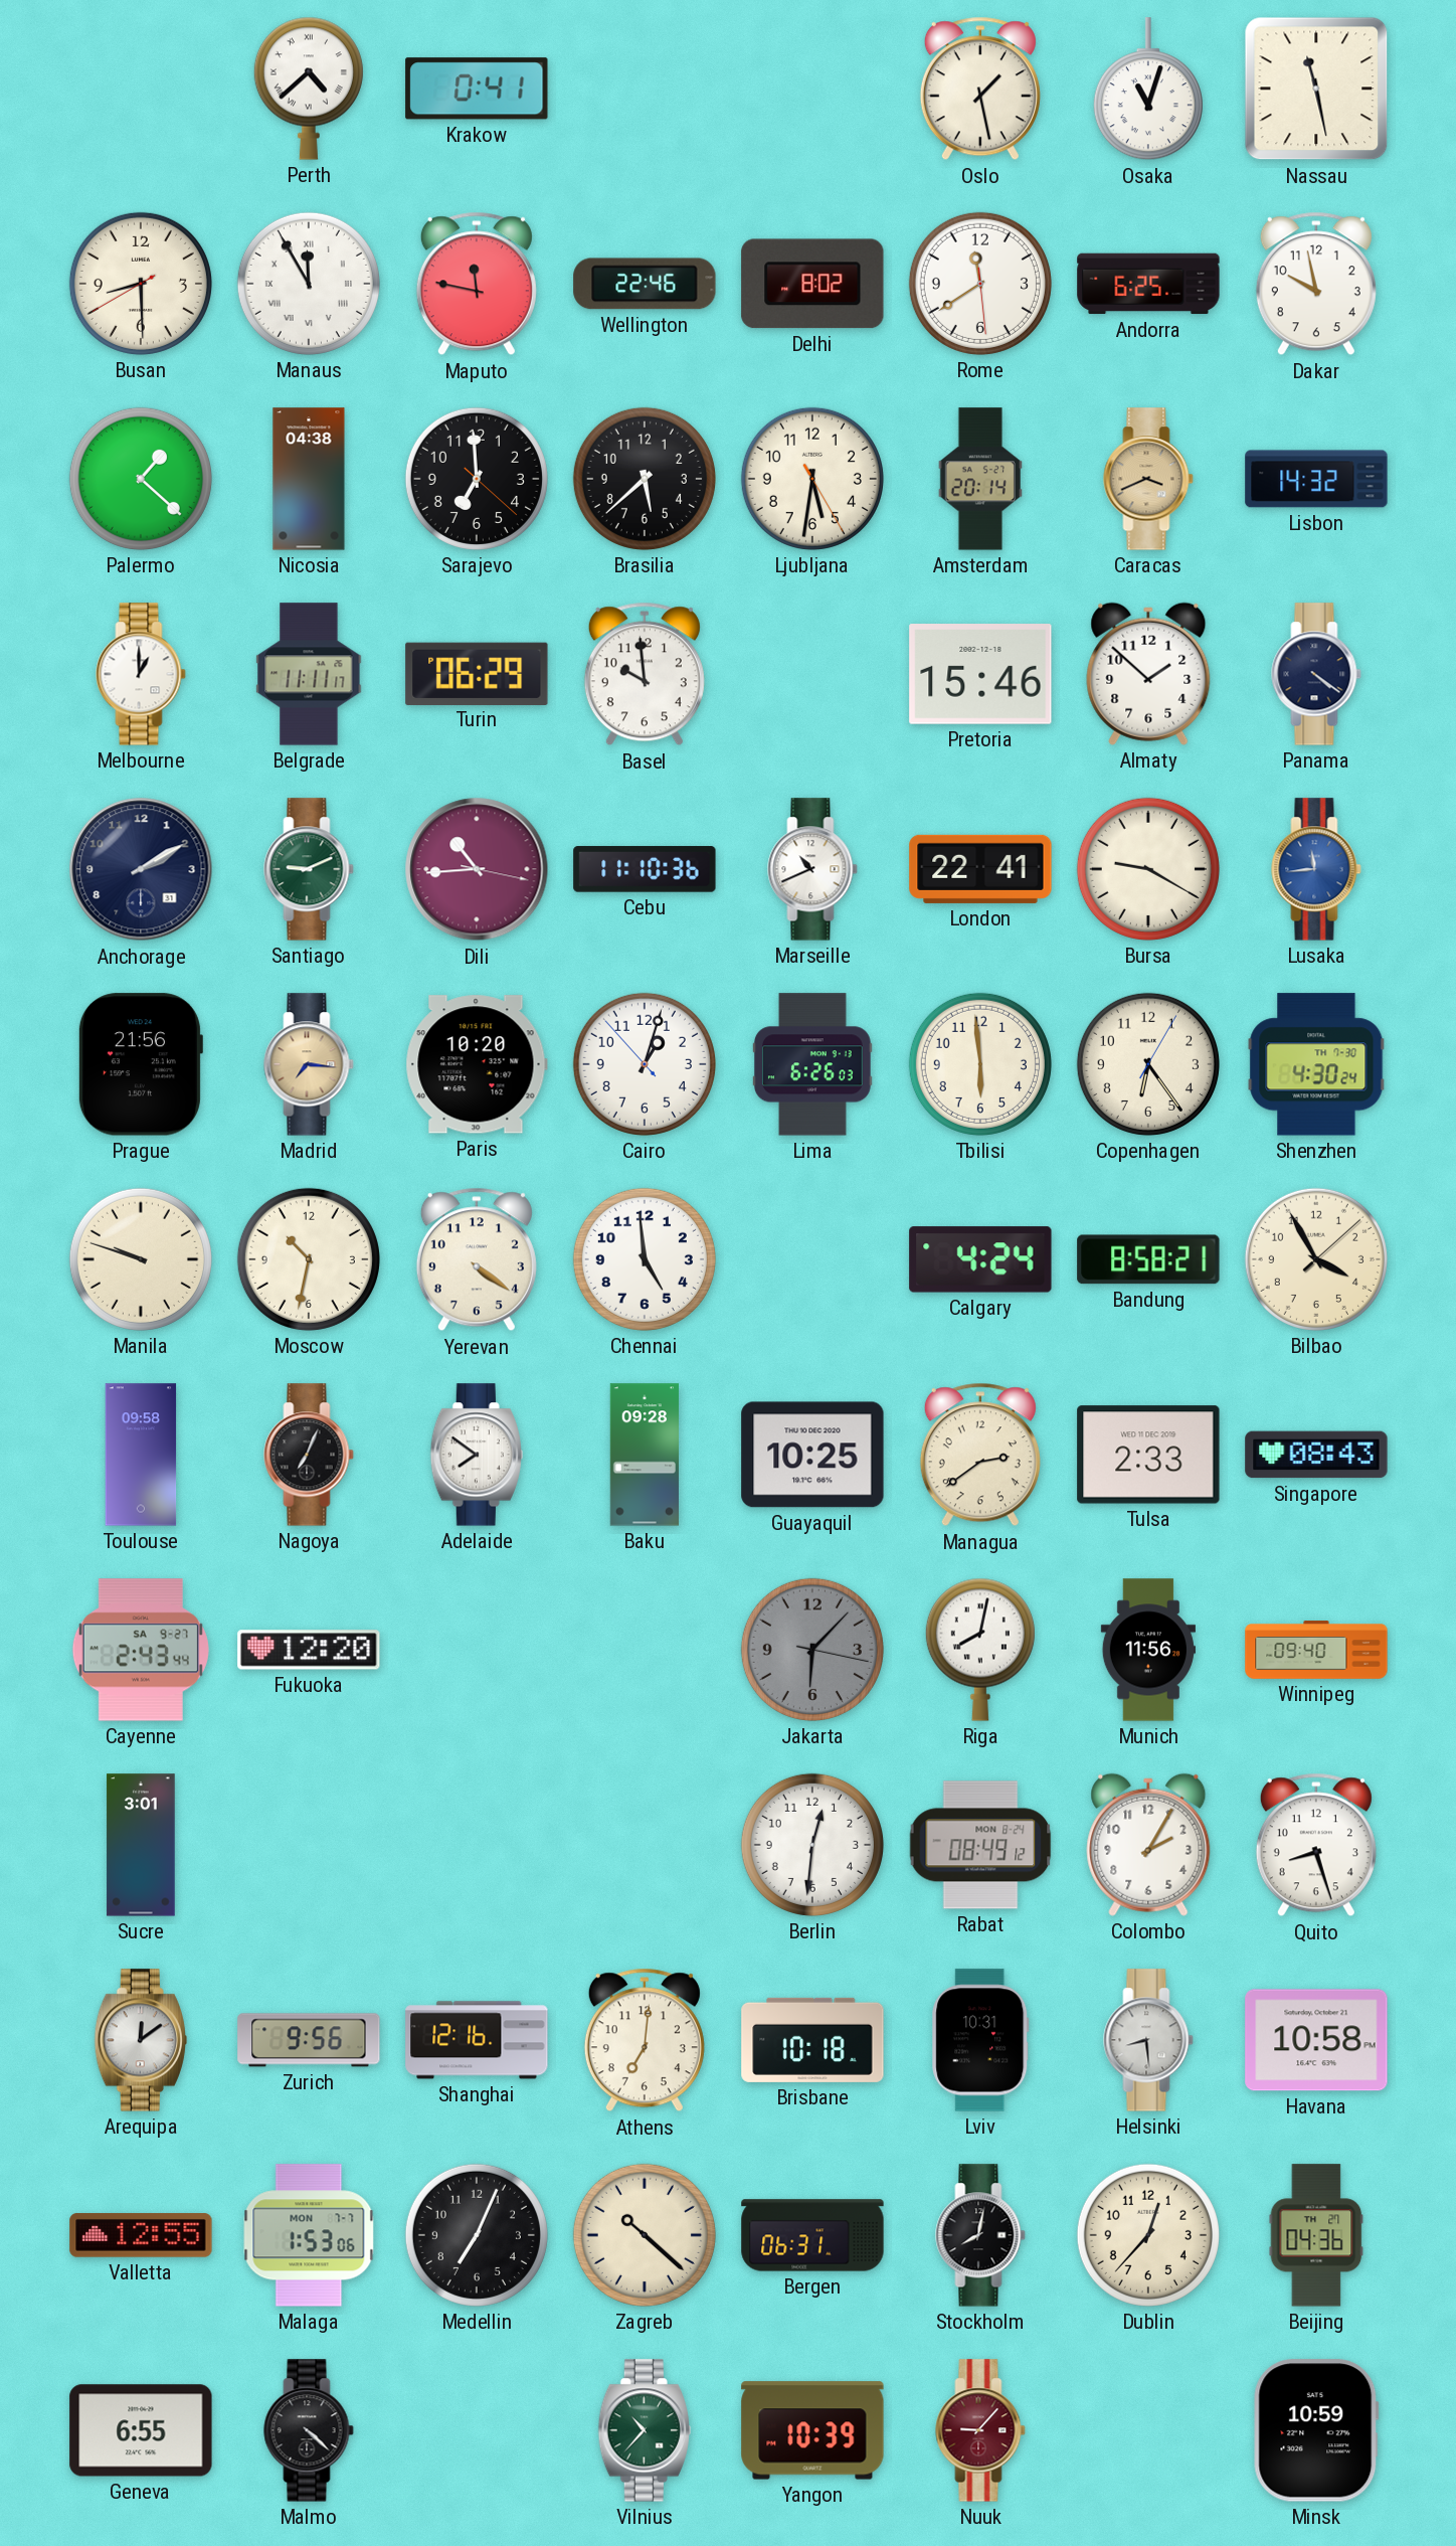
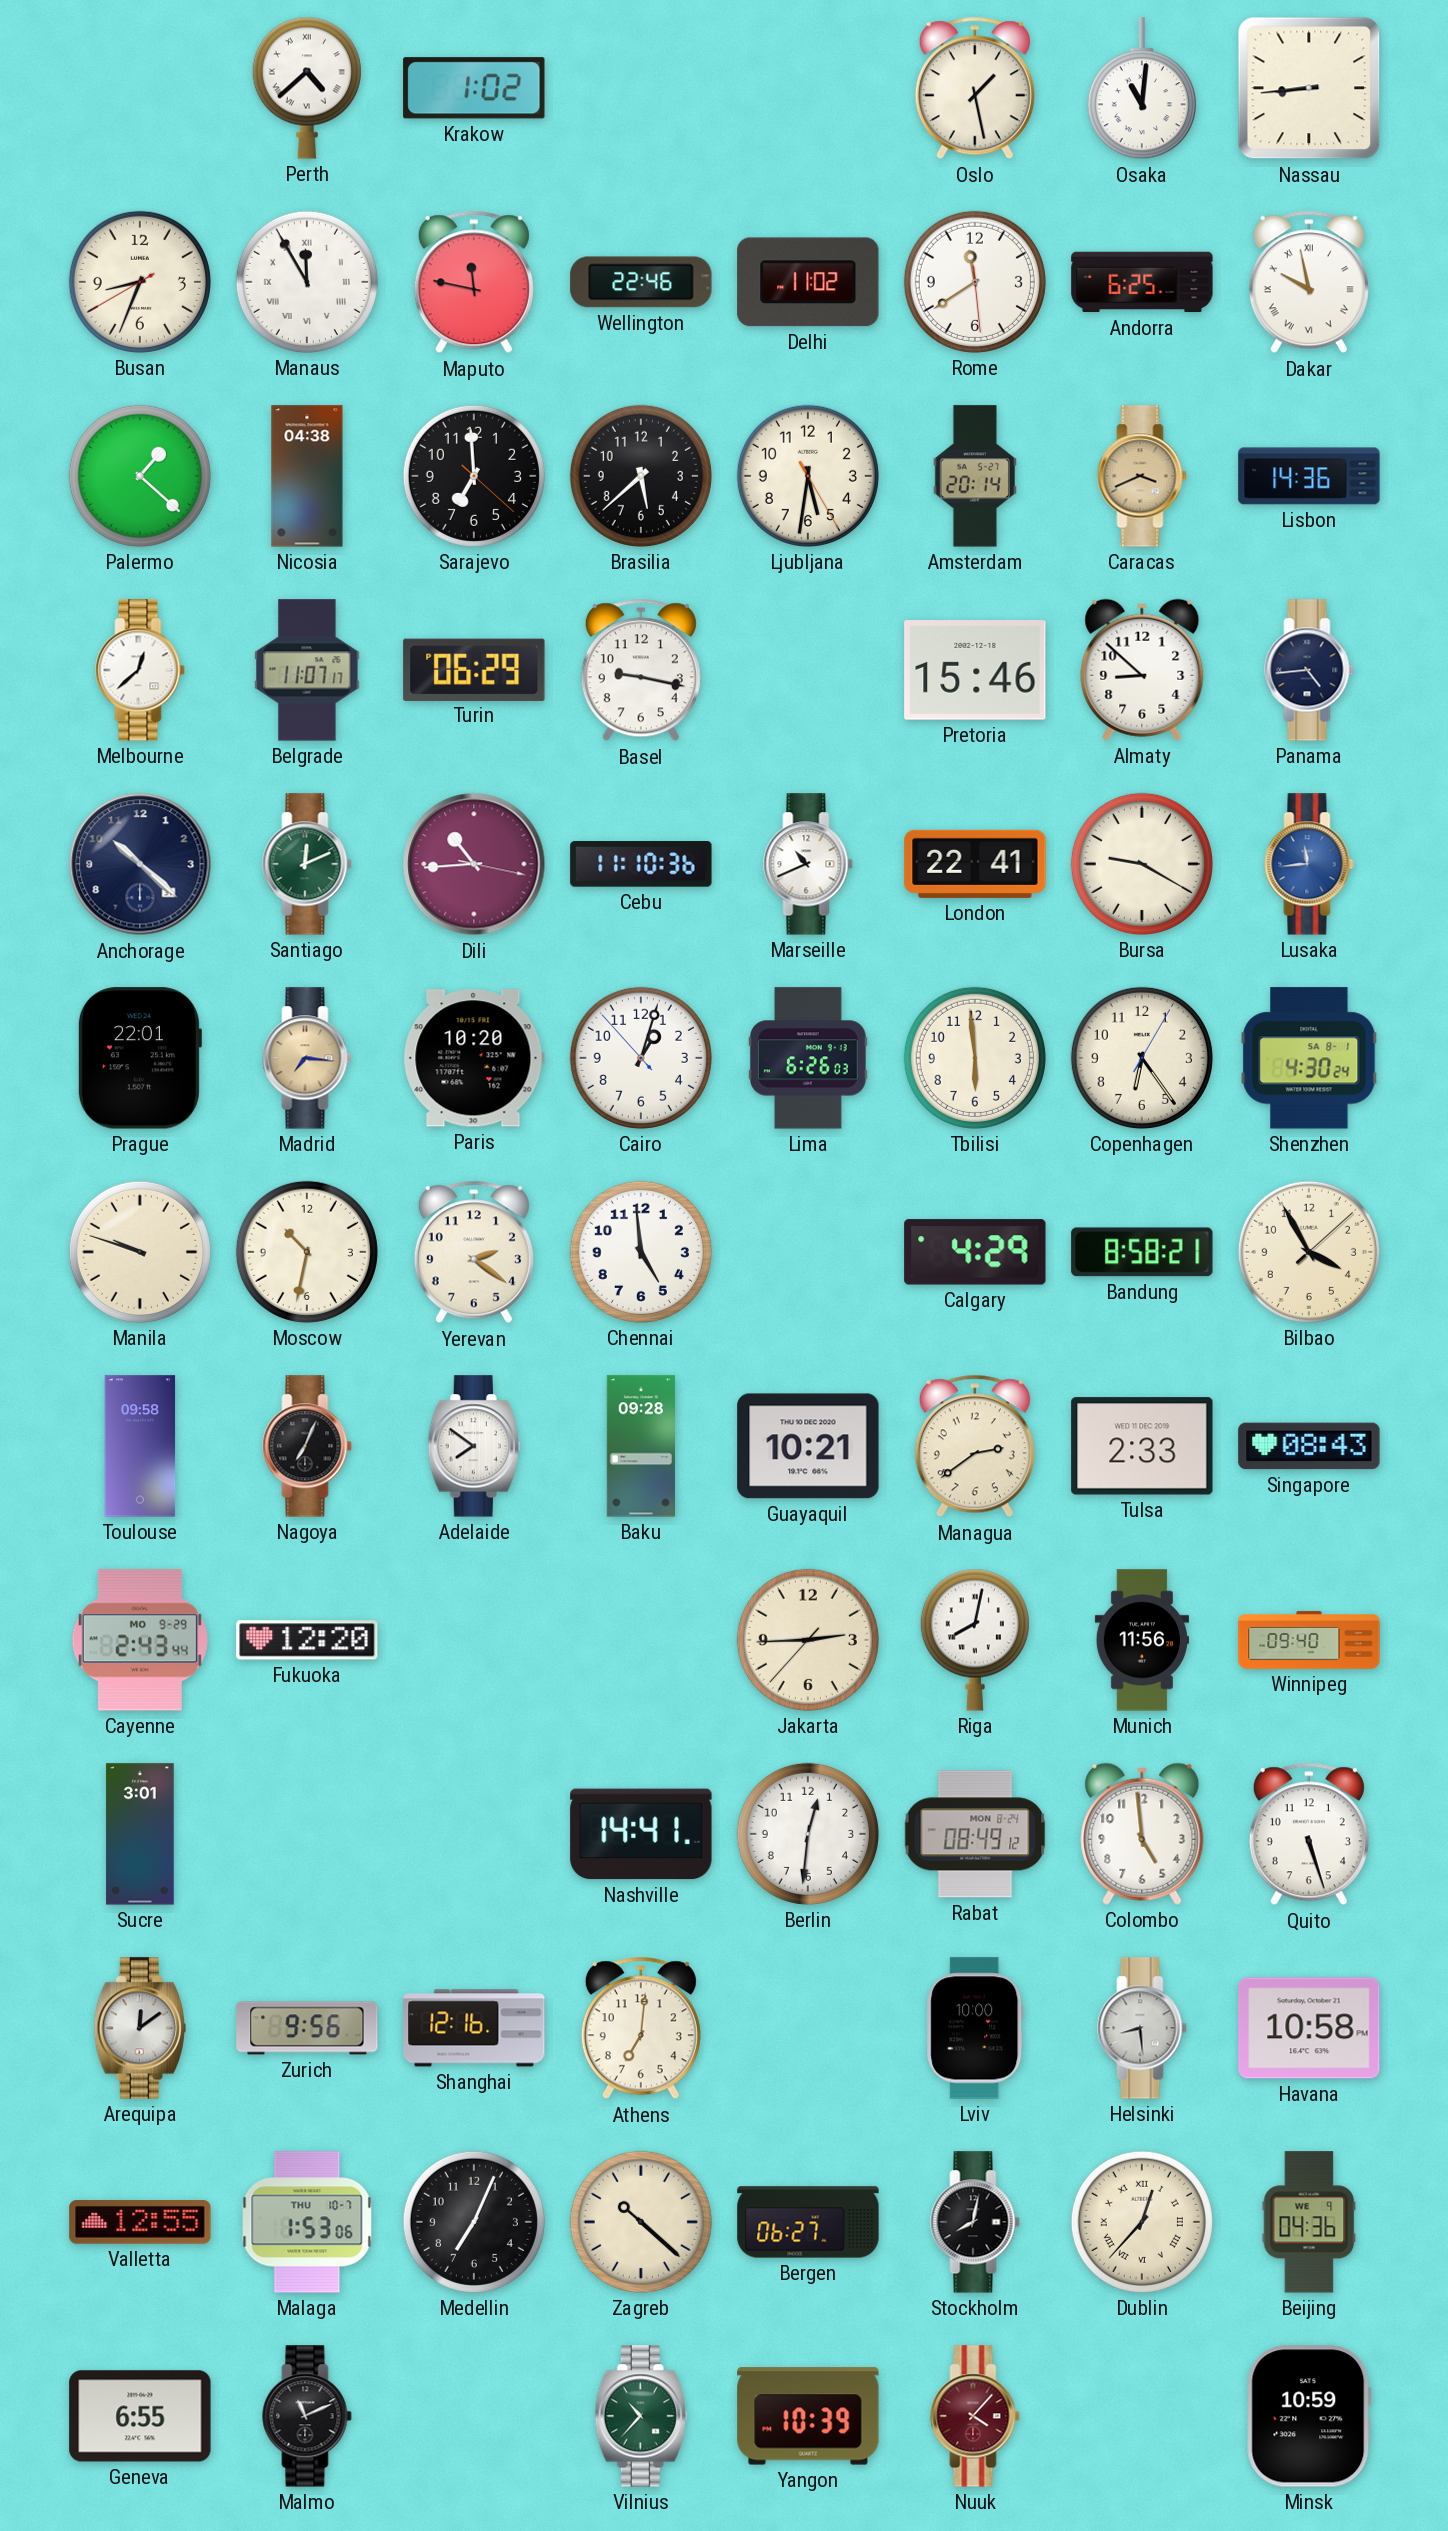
Krakow: 0:41 -> 1:02 (474, 88)
Osaka: 11:03 -> 11:01 (1142, 89)
Nassau: 11:28 -> 8:44 (1309, 88)
Busan: 8:29 -> 8:33 (140, 282)
Delhi: 8:02 -> 11:02 (808, 282)
Dakar numerals: Arabic -> Roman (1309, 282)
Lisbon: 14:32 -> 14:36 (1309, 476)
Melbourne: 1:00 -> 12:38 (140, 670)
Belgrade: 11:11 -> 11:07 (307, 670)
Basel: 9:59 -> 9:17 (641, 670)
Almaty: 1:52 -> 8:52 (1142, 670)
Panama: 4:21 -> 4:44 (1309, 670)
Anchorage: 2:10 -> 10:22 (140, 864)
Santiago: 9:11 -> 12:11 (307, 864)
Prague: 21:56 -> 22:01 (139, 1058)
Shenzhen date: TH 7-30 -> SA 8-1 (1309, 1058)
Yerevan: 4:21 -> 2:21 (474, 1252)
Calgary: 4:24 -> 4:29 (975, 1252)
Guayaquil: 10:25 -> 10:21 (808, 1446)
Cayenne date: SA 9-27 -> MO 9-29 (140, 1640)
Jakarta: 6:07 -> 2:44 (808, 1640)
Jakarta dial: grey -> cream (808, 1640)
Nashville: none -> 14:41 (641, 1834)
Colombo: 2:05 -> 4:59 (1142, 1834)
Quito: 8:27 -> 5:27 (1309, 1834)
Brisbane: 10:18 -> none (812, 2040)
Lviv: 10:31 -> 10:00 (975, 2028)
Malaga date: MON 7-7 -> THU 10-7 (307, 2222)
Bergen: 06:31 -> 06:27 (808, 2222)
Dublin numerals: Arabic -> Roman (1142, 2222)
Beijing date: TH 27 -> WE 9 (1309, 2222)
Malmo: 4:22 -> 11:11 (307, 2416)
Nuuk: 9:07 -> 4:07 (975, 2416)
